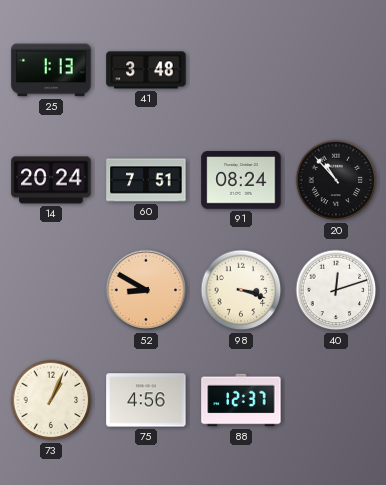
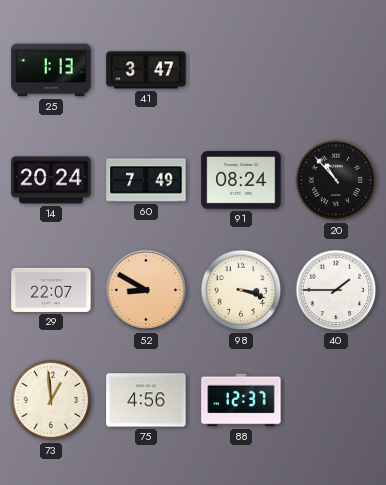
41: 3:48 -> 3:47 (146, 70)
60: 7:51 -> 7:49 (146, 180)
29: none -> 22:07 (51, 290)
40: 12:12 -> 1:45 (336, 290)
73: 1:04 -> 12:59 (51, 400)
